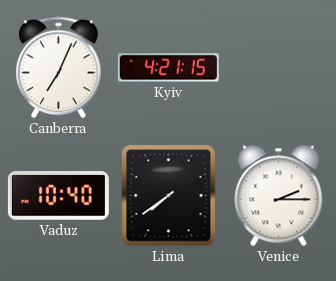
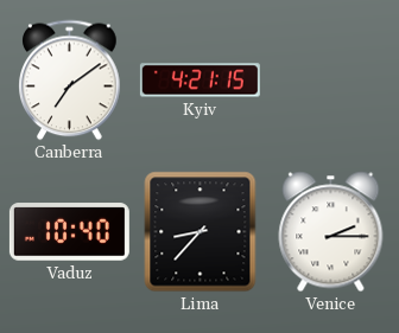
Canberra: 7:04 -> 7:09 (70, 81)
Lima: 7:39 -> 8:37 (201, 232)
